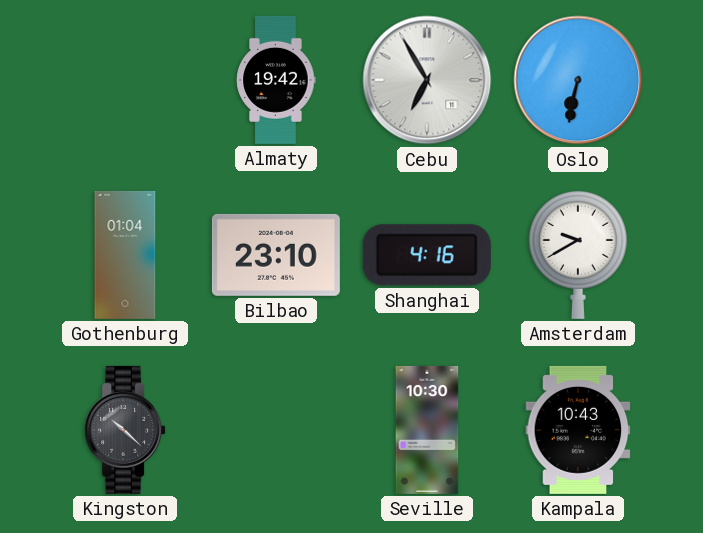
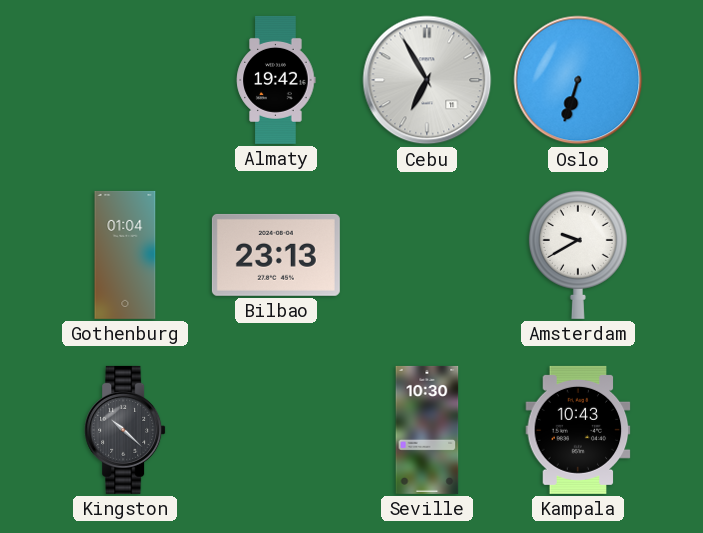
Oslo: 6:32 -> 6:33 (578, 80)
Bilbao: 23:10 -> 23:13 (276, 255)
Shanghai: 4:16 -> none (427, 255)
